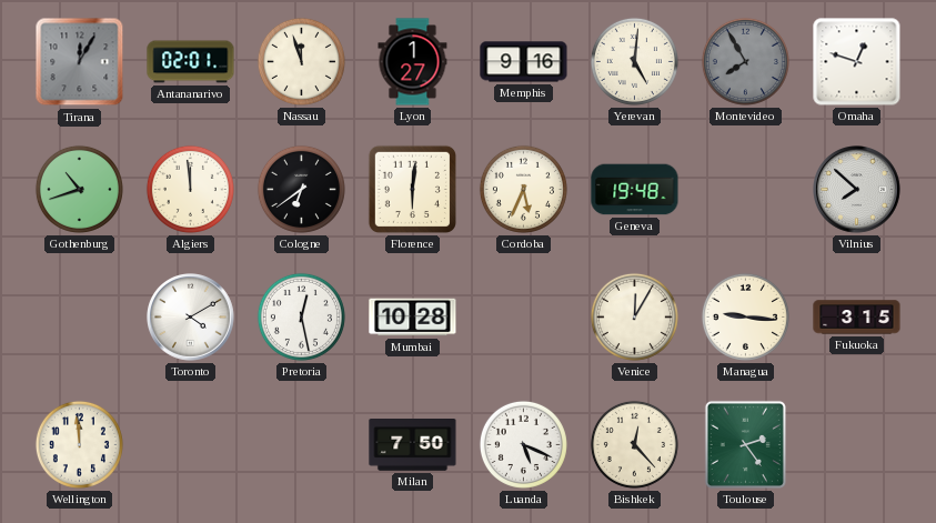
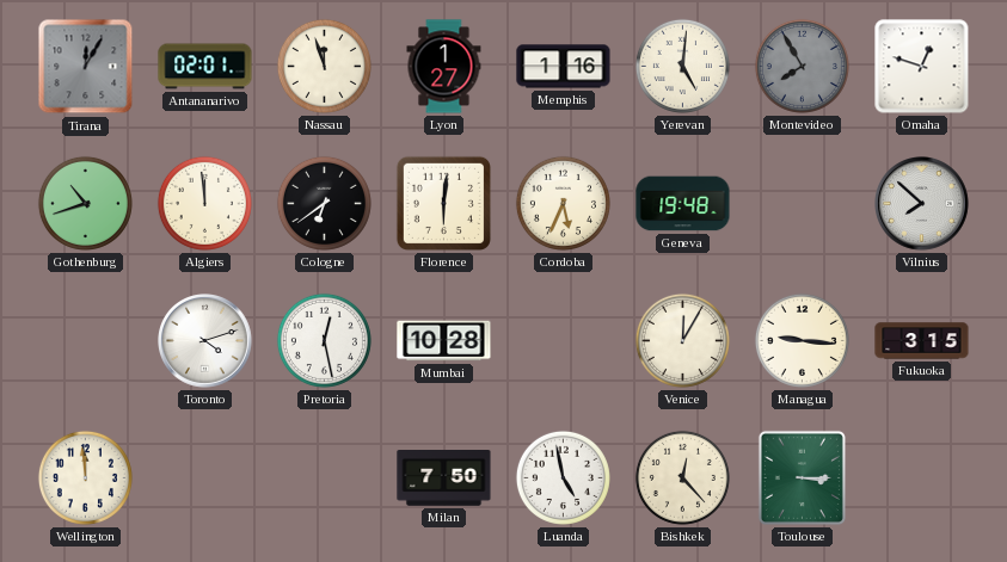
Memphis: 9:16 -> 1:16 (564, 67)
Toronto: 4:10 -> 4:12 (205, 341)
Luanda: 5:19 -> 4:58 (563, 477)
Toulouse: 2:24 -> 3:15 (802, 477)
